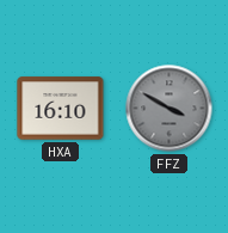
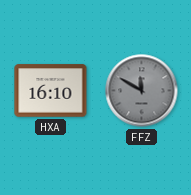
FFZ: 3:50 -> 11:50 (142, 91)
